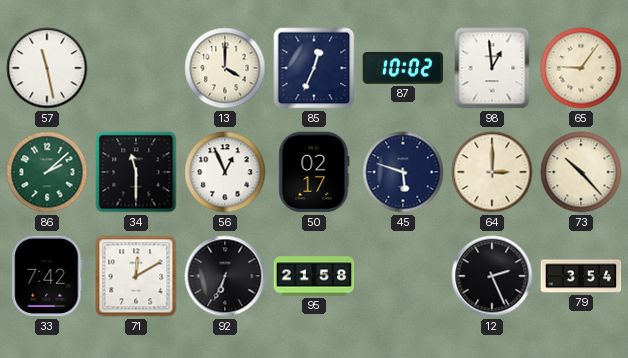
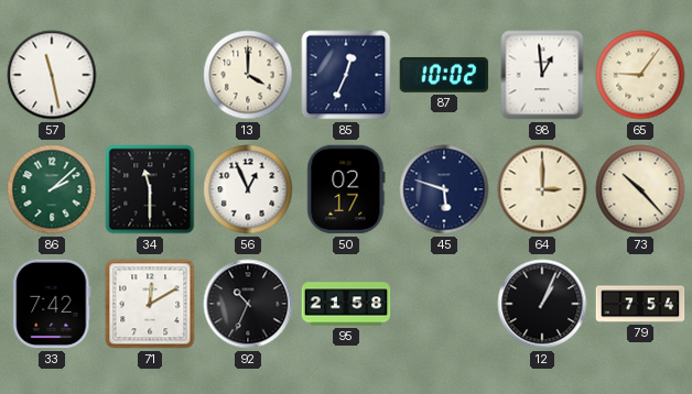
92: 6:34 -> 10:34 (248, 304)
12: 2:26 -> 1:04 (542, 304)
79: 3:54 -> 7:54 (640, 304)
